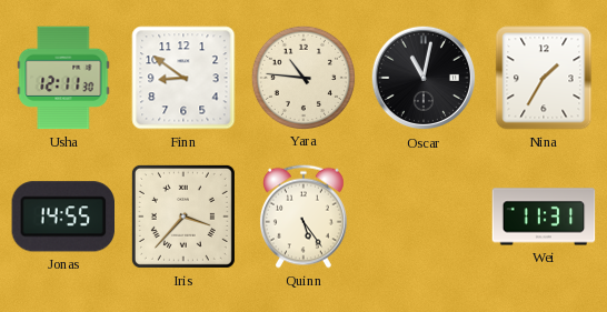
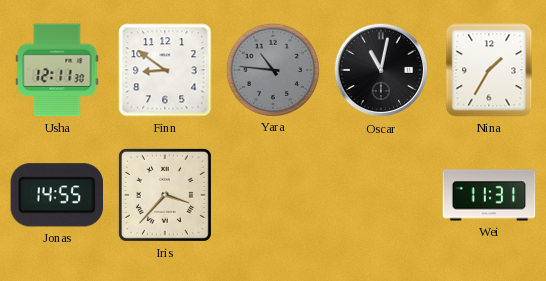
Yara dial: cream -> grey (272, 69)
Quinn: 5:24 -> none (303, 217)
